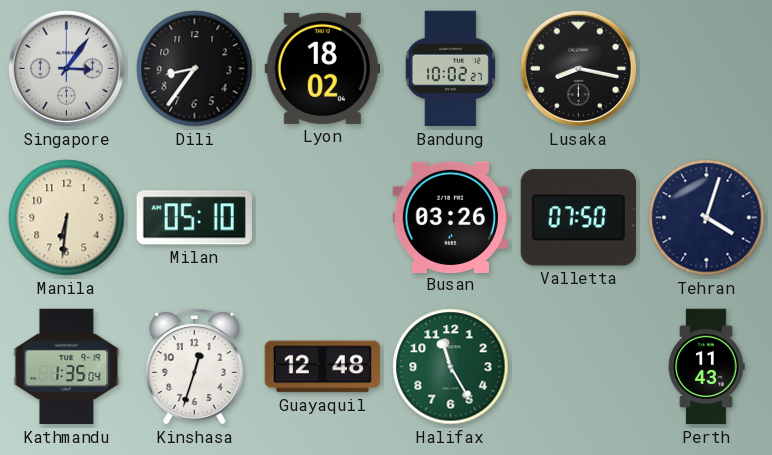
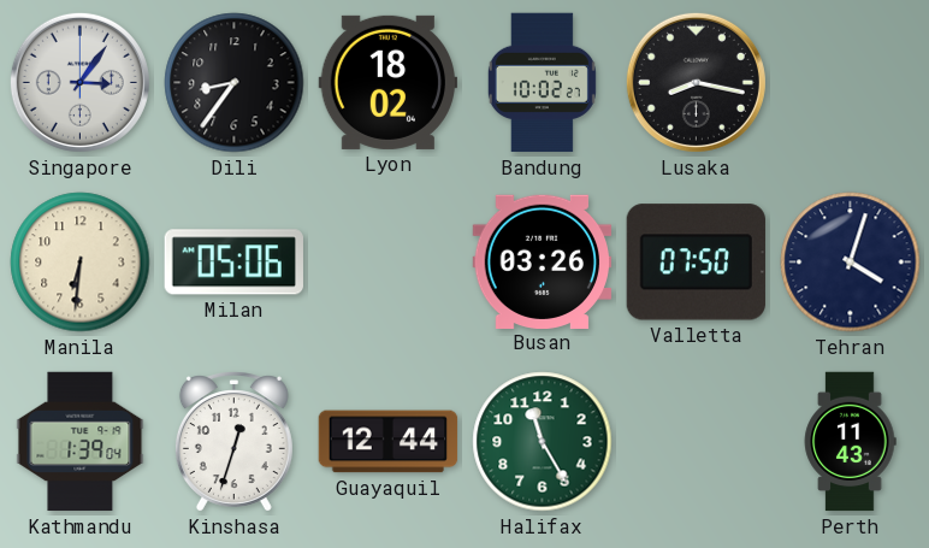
Milan: 05:10 -> 05:06 (233, 263)
Kathmandu: 1:35 -> 1:39 (81, 442)
Guayaquil: 12:48 -> 12:44 (389, 442)
